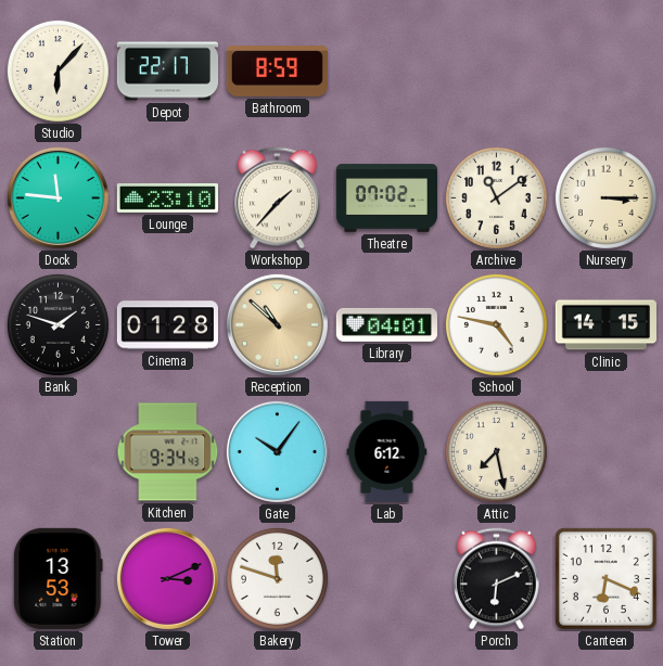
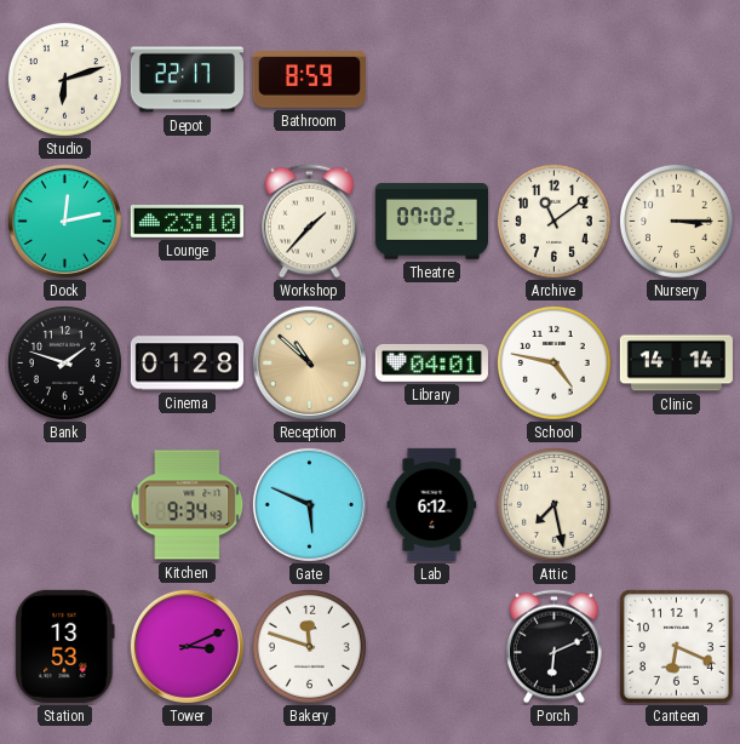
Studio: 6:07 -> 6:12 (64, 79)
Dock: 11:46 -> 12:13 (64, 221)
Clinic: 14:15 -> 14:14 (676, 364)
Gate: 10:06 -> 5:49 (309, 504)
